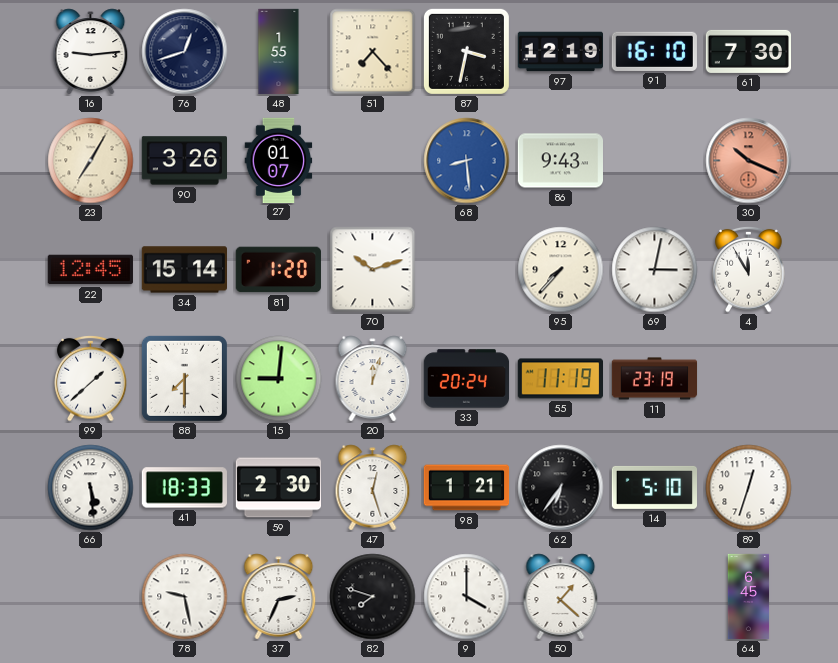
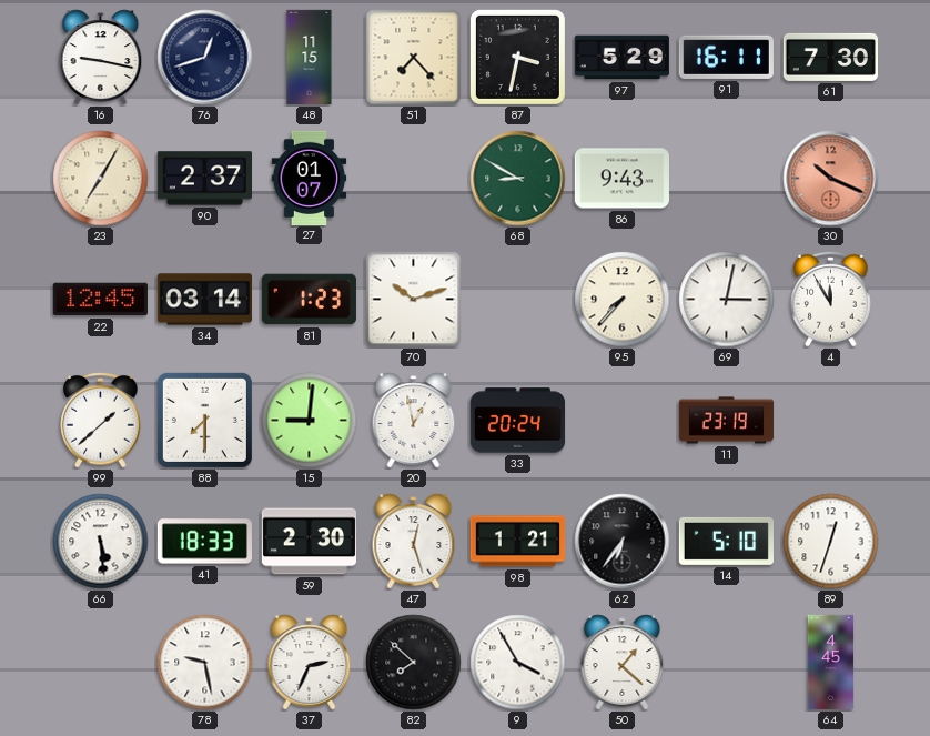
16: 9:14 -> 9:17 (101, 58)
48: 1:55 -> 11:15 (310, 58)
97: 12:19 -> 5:29 (621, 58)
91: 16:10 -> 16:11 (726, 57)
90: 3:26 -> 2:37 (204, 179)
68: 8:29 -> 8:50 (518, 179)
68 dial: blue -> green (518, 179)
34: 15:14 -> 03:14 (205, 300)
81: 1:20 -> 1:23 (309, 300)
20: 12:03 -> 12:58 (414, 421)
55: 11:19 -> none (560, 379)
82: 7:48 -> 7:52 (414, 663)
9: 4:00 -> 3:55 (518, 663)
64: 6:45 -> 4:45 (831, 663)
